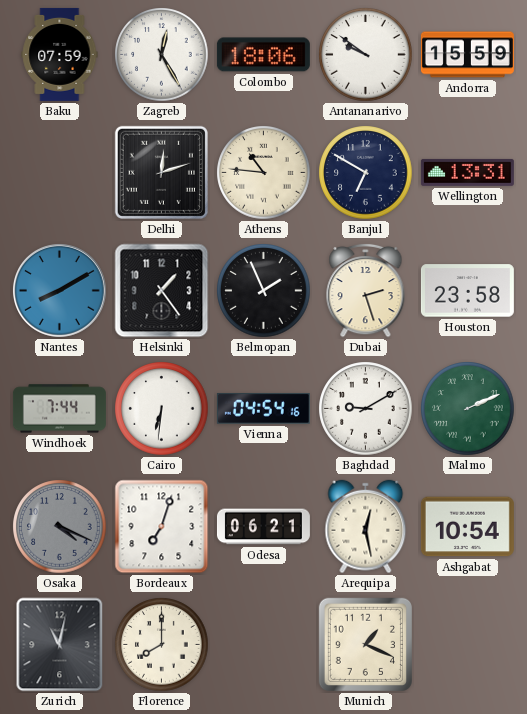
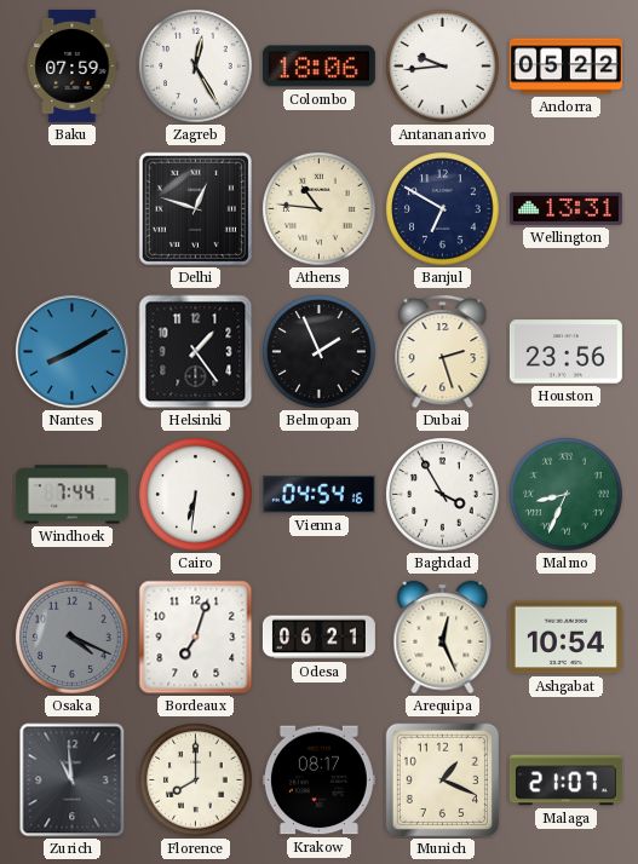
Antananarivo: 9:51 -> 9:44 (443, 67)
Andorra: 15:59 -> 05:22 (565, 67)
Delhi: 12:12 -> 12:48 (195, 208)
Houston: 23:58 -> 23:56 (565, 352)
Baghdad: 9:10 -> 3:55 (443, 495)
Malmo: 2:11 -> 8:34 (567, 495)
Arequipa: 12:28 -> 12:26 (443, 638)
Zurich: 11:02 -> 10:59 (73, 781)
Krakow: none -> 08:17 (318, 781)
Malaga: none -> 21:07 (565, 781)
